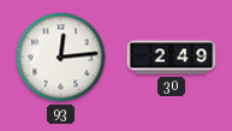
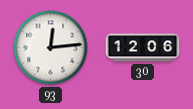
30: 2:49 -> 12:06 (143, 48)
